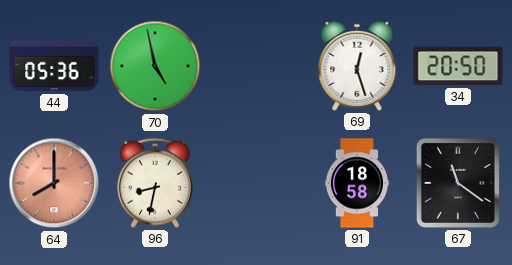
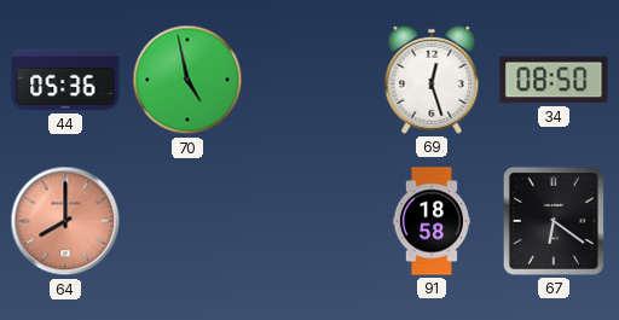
34: 20:50 -> 08:50 (554, 80)
96: 8:32 -> none (156, 183)
67: 11:21 -> 6:21 (554, 221)
